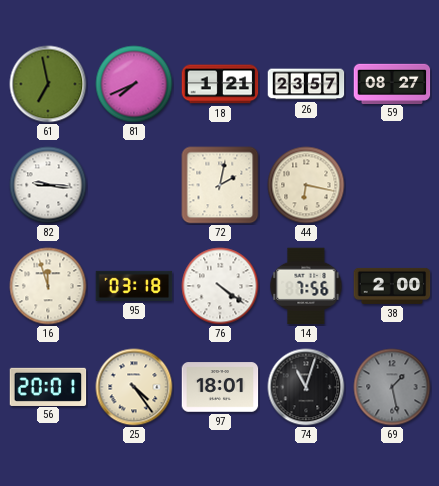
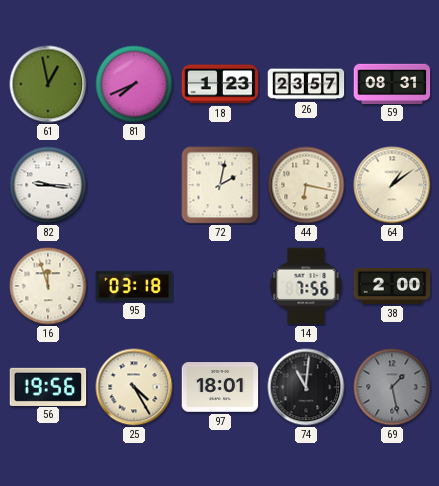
61: 6:58 -> 12:58 (48, 84)
18: 1:21 -> 1:23 (220, 84)
59: 08:27 -> 08:31 (392, 83)
64: none -> 1:09 (392, 185)
76: 4:21 -> none (220, 286)
56: 20:01 -> 19:56 (48, 386)
25: 4:24 -> 4:25 (134, 387)
74: 11:03 -> 11:01 (306, 387)
